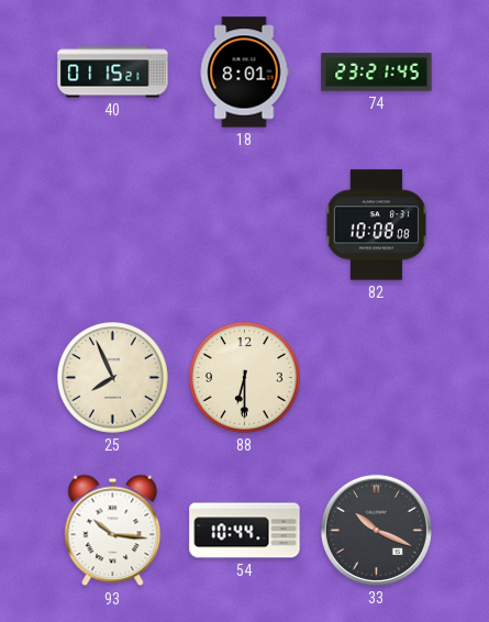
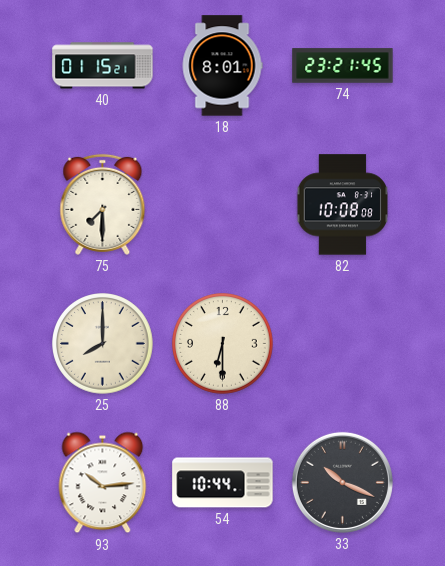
75: none -> 7:30 (103, 204)
25: 7:56 -> 8:00 (103, 344)
93: 10:16 -> 10:14 (103, 483)
